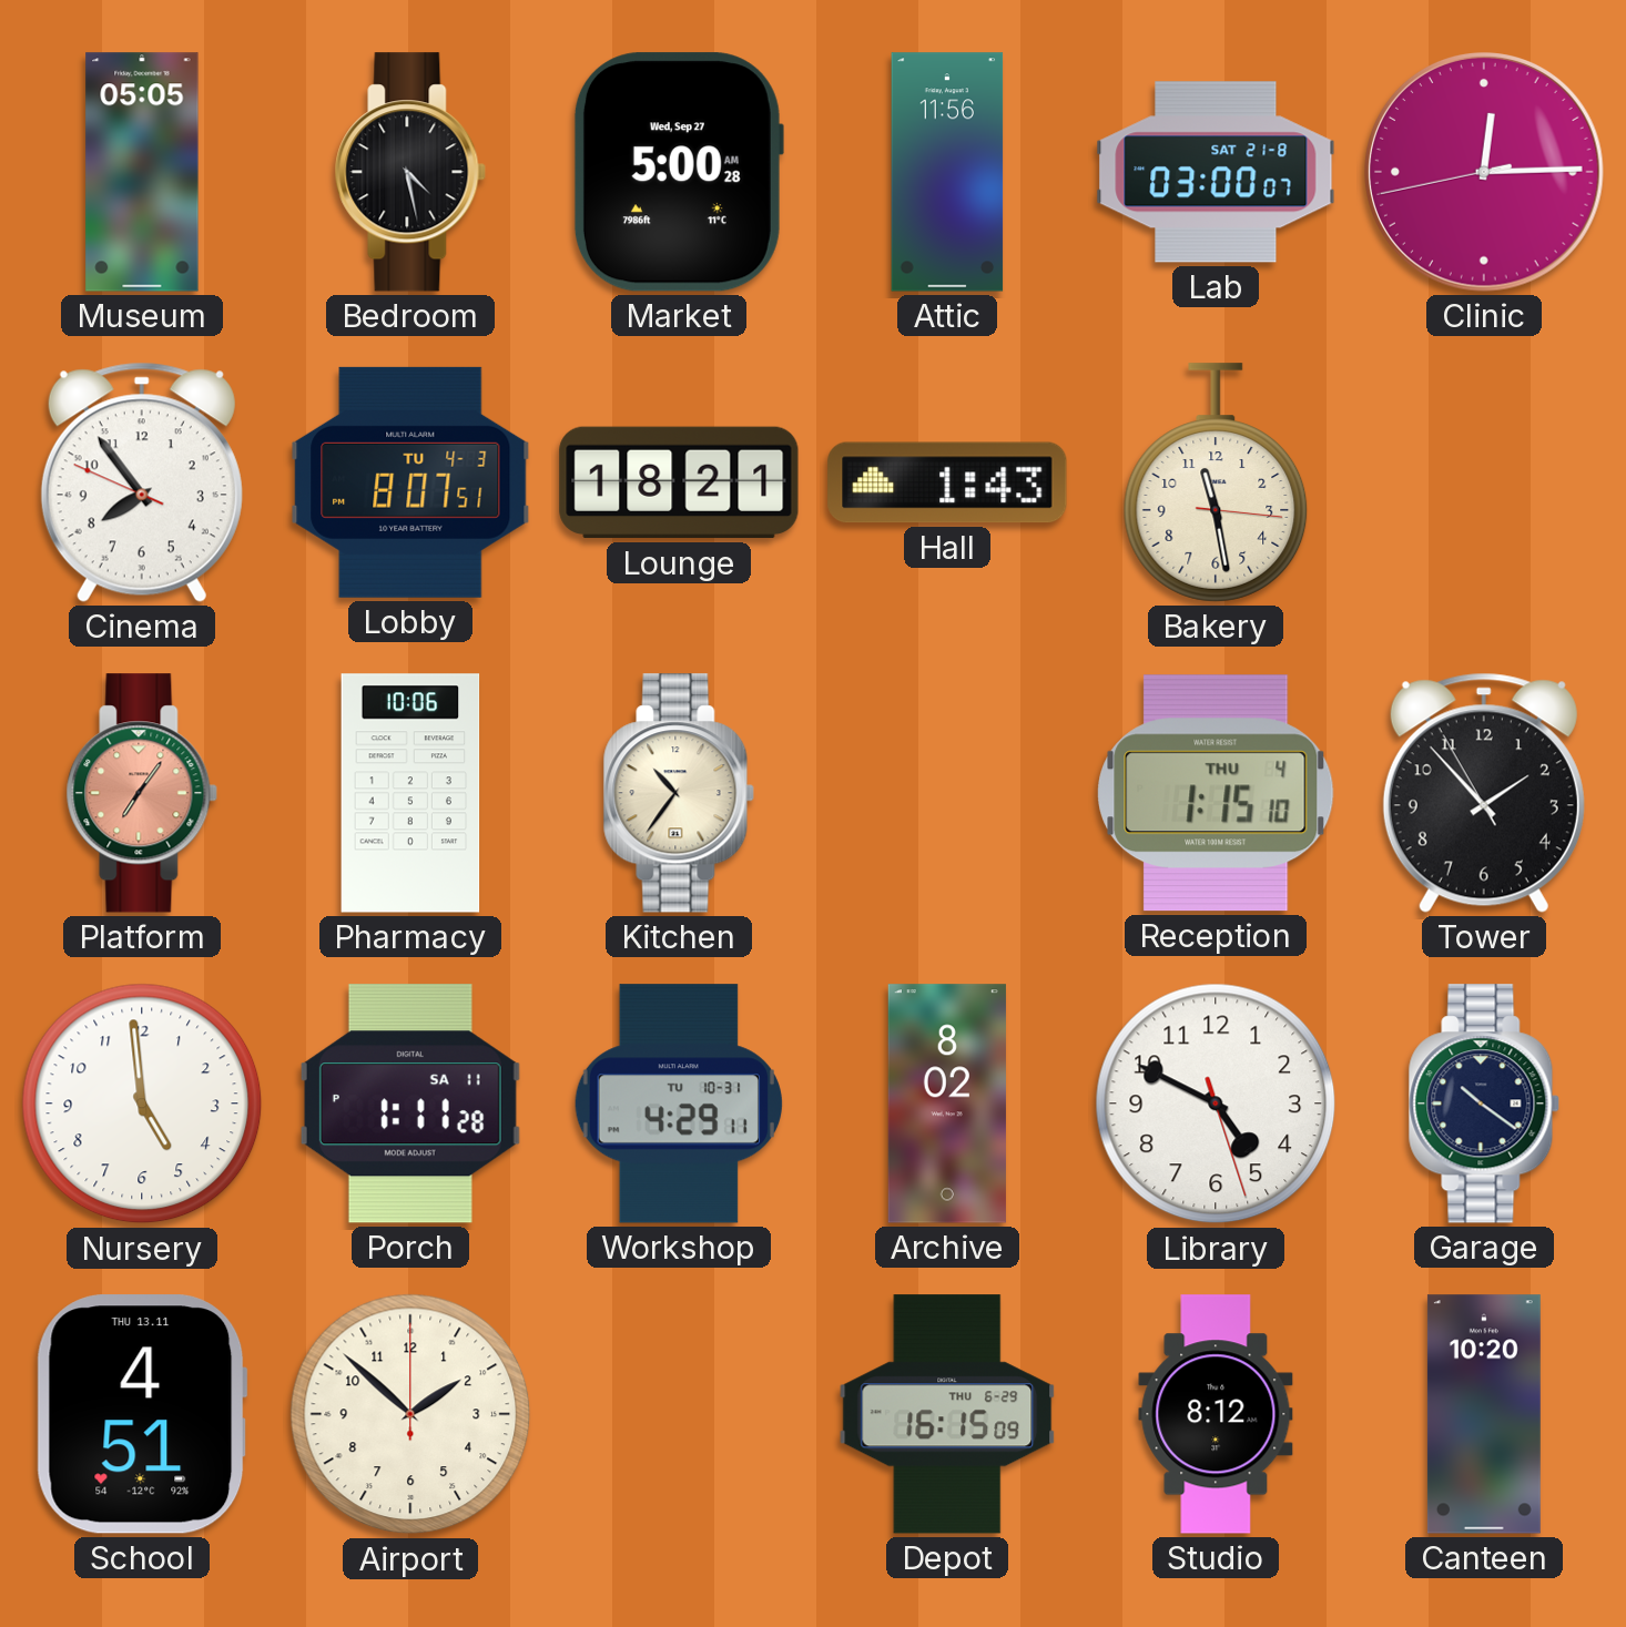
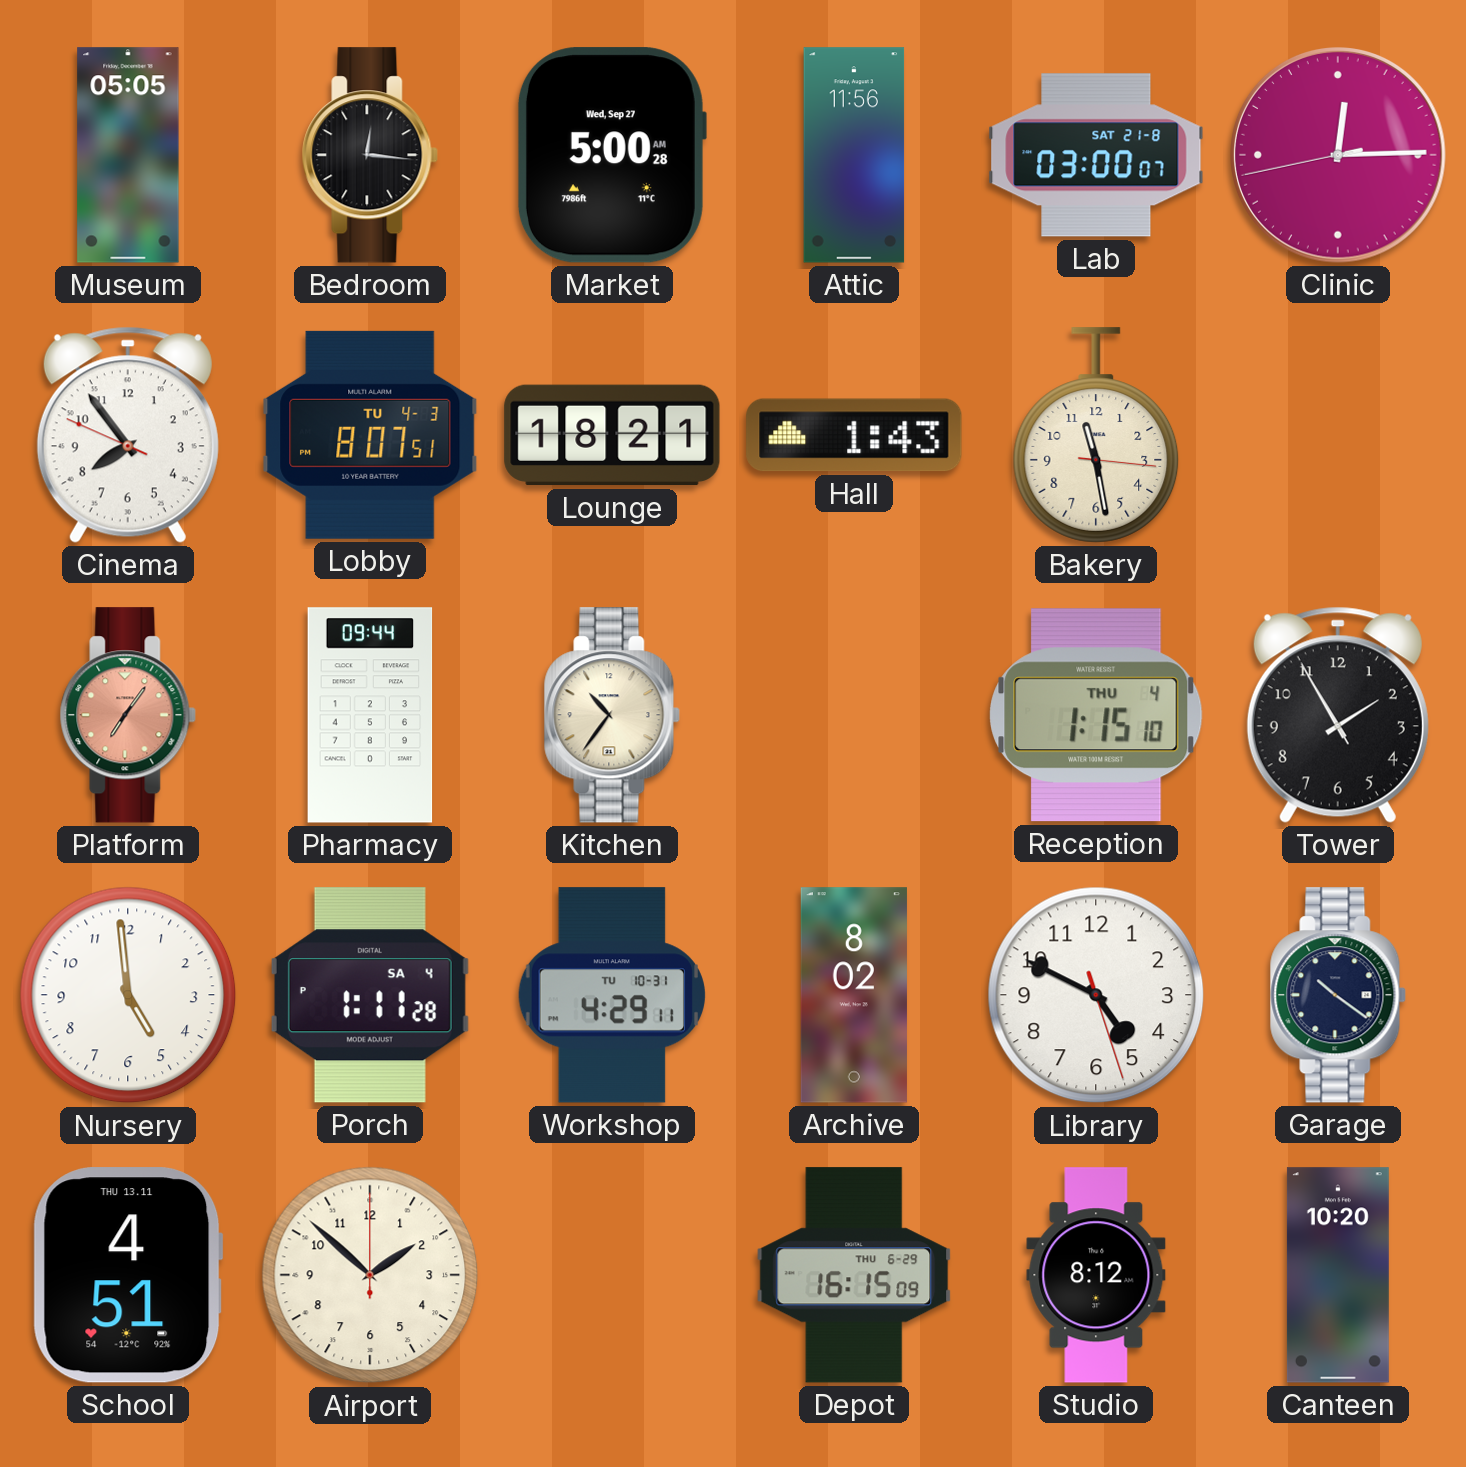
Bedroom: 4:28 -> 12:16 (370, 155)
Pharmacy: 10:06 -> 09:44 (370, 715)
Tower: 1:52 -> 1:54 (1338, 715)
Porch date: SA 11 -> SA 4 (370, 995)
